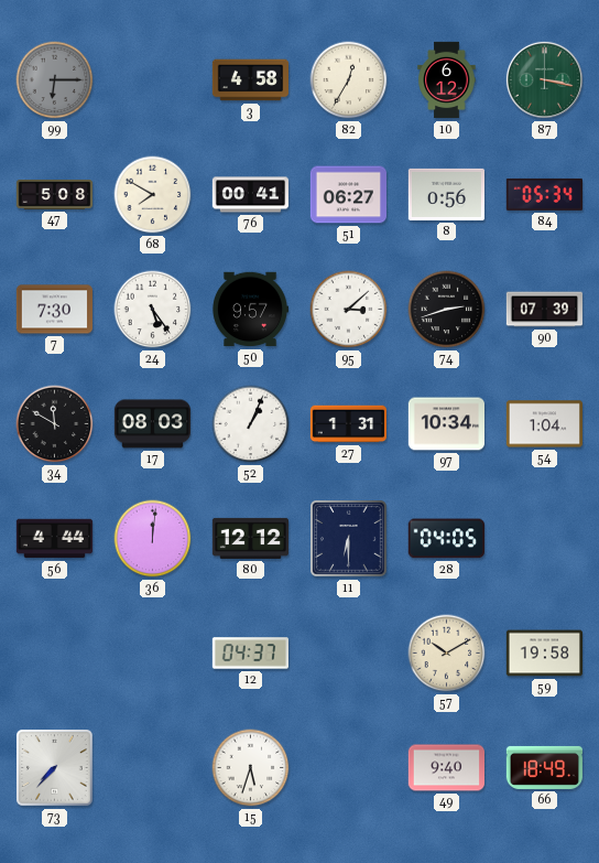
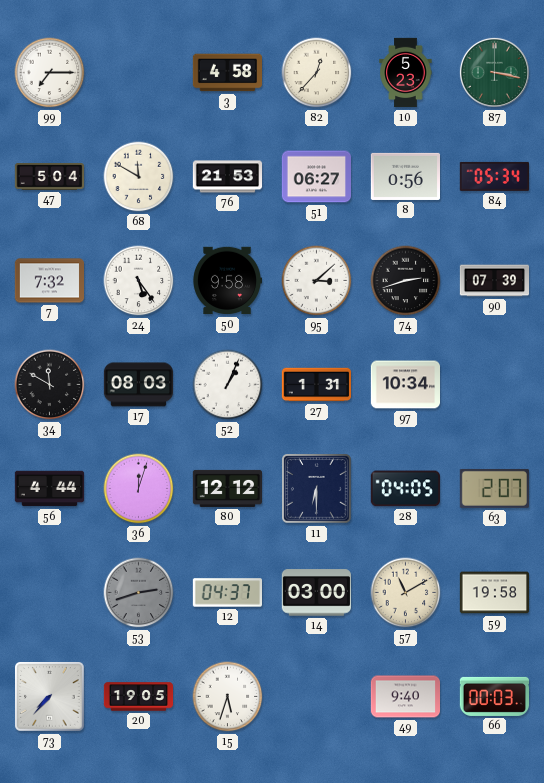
99: 6:15 -> 7:15 (50, 73)
99 dial: grey -> white (50, 73)
82: 12:35 -> 12:37 (317, 73)
10: 6:12 -> 5:23 (406, 73)
47: 5:08 -> 5:04 (50, 177)
68: 7:50 -> 11:50 (139, 177)
76: 00:41 -> 21:53 (228, 177)
7: 7:30 -> 7:32 (49, 281)
50: 9:57 -> 9:58 (226, 281)
54: 1:04 -> none (544, 424)
36: 12:01 -> 12:03 (139, 489)
63: none -> 2:07 (494, 488)
53: none -> 2:42 (139, 593)
14: none -> 03:00 (316, 593)
57: 10:10 -> 11:10 (406, 593)
20: none -> 19:05 (139, 697)
66: 18:49 -> 00:03 (494, 696)
